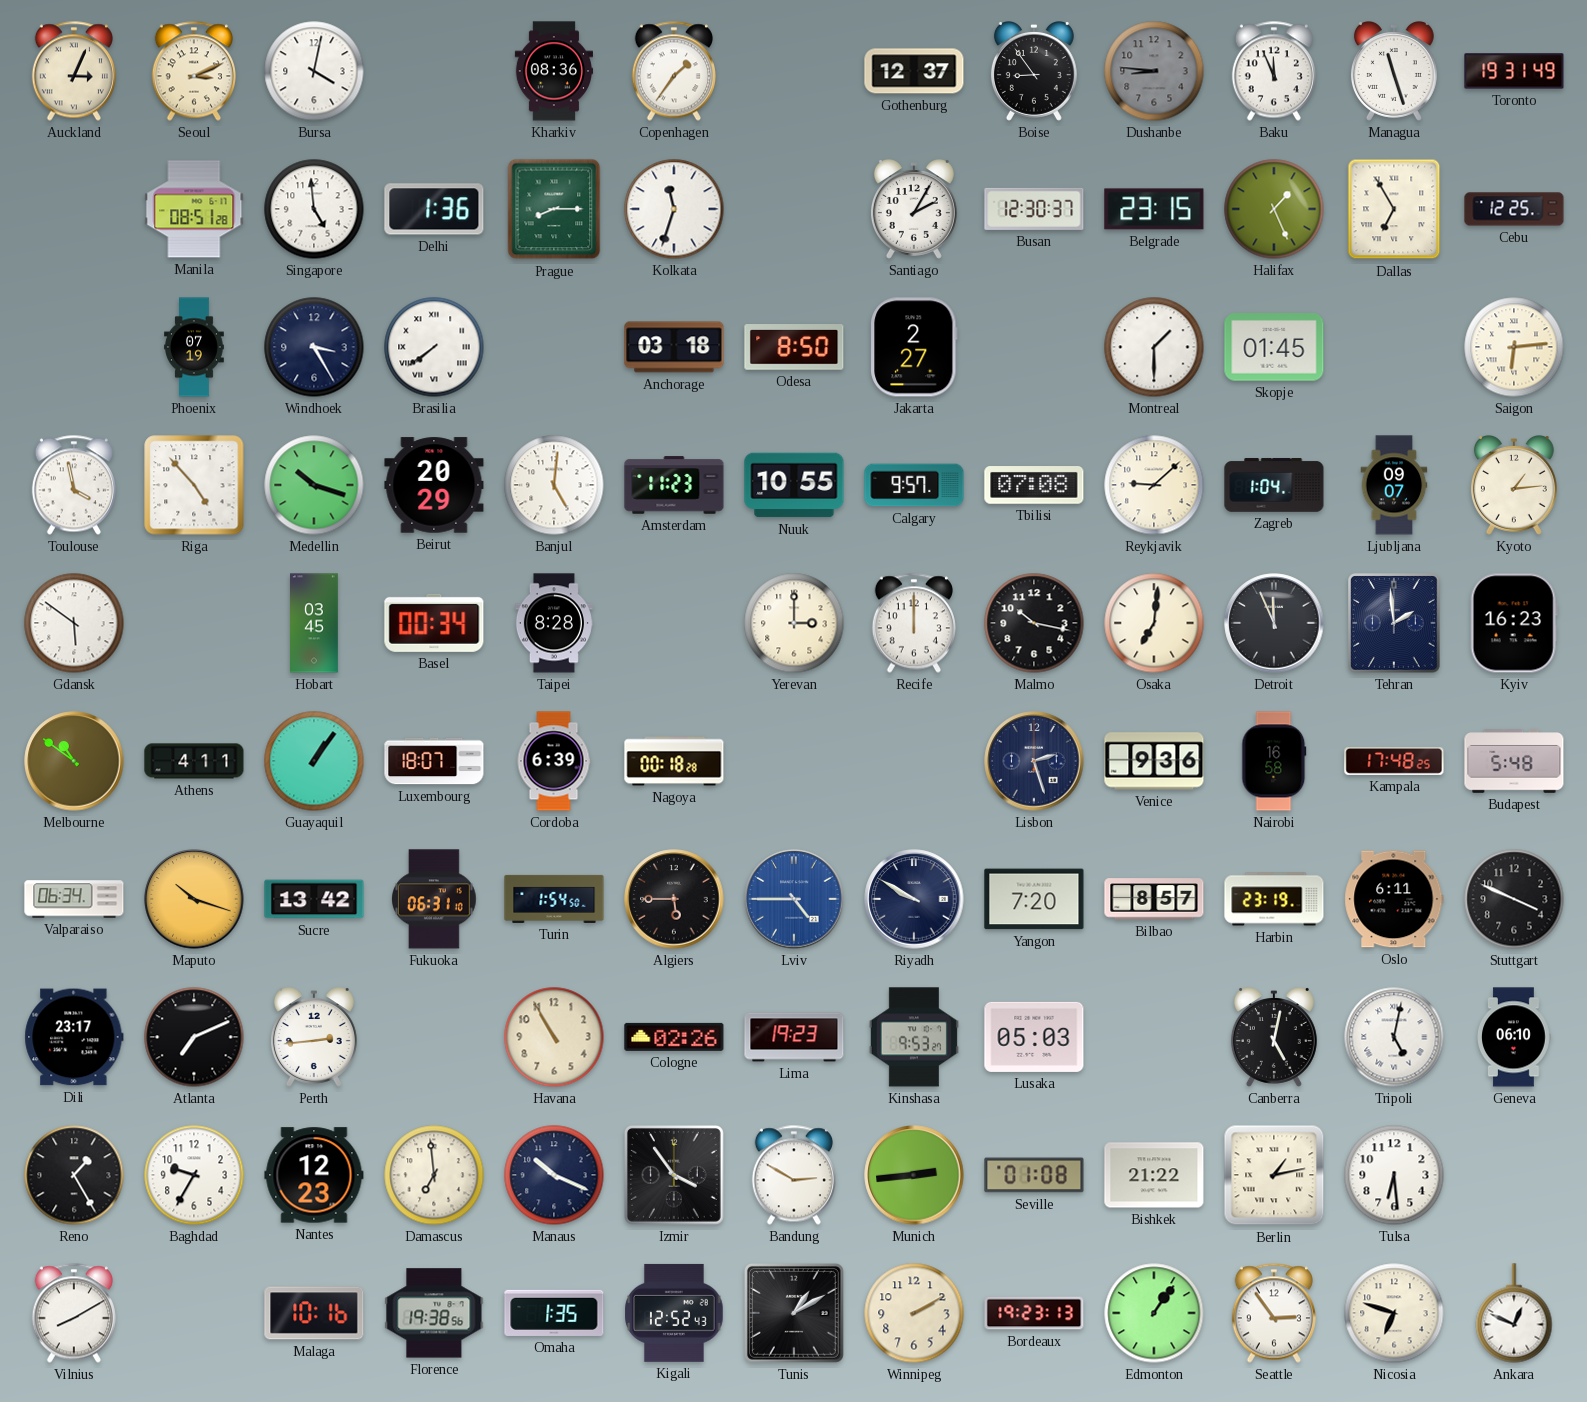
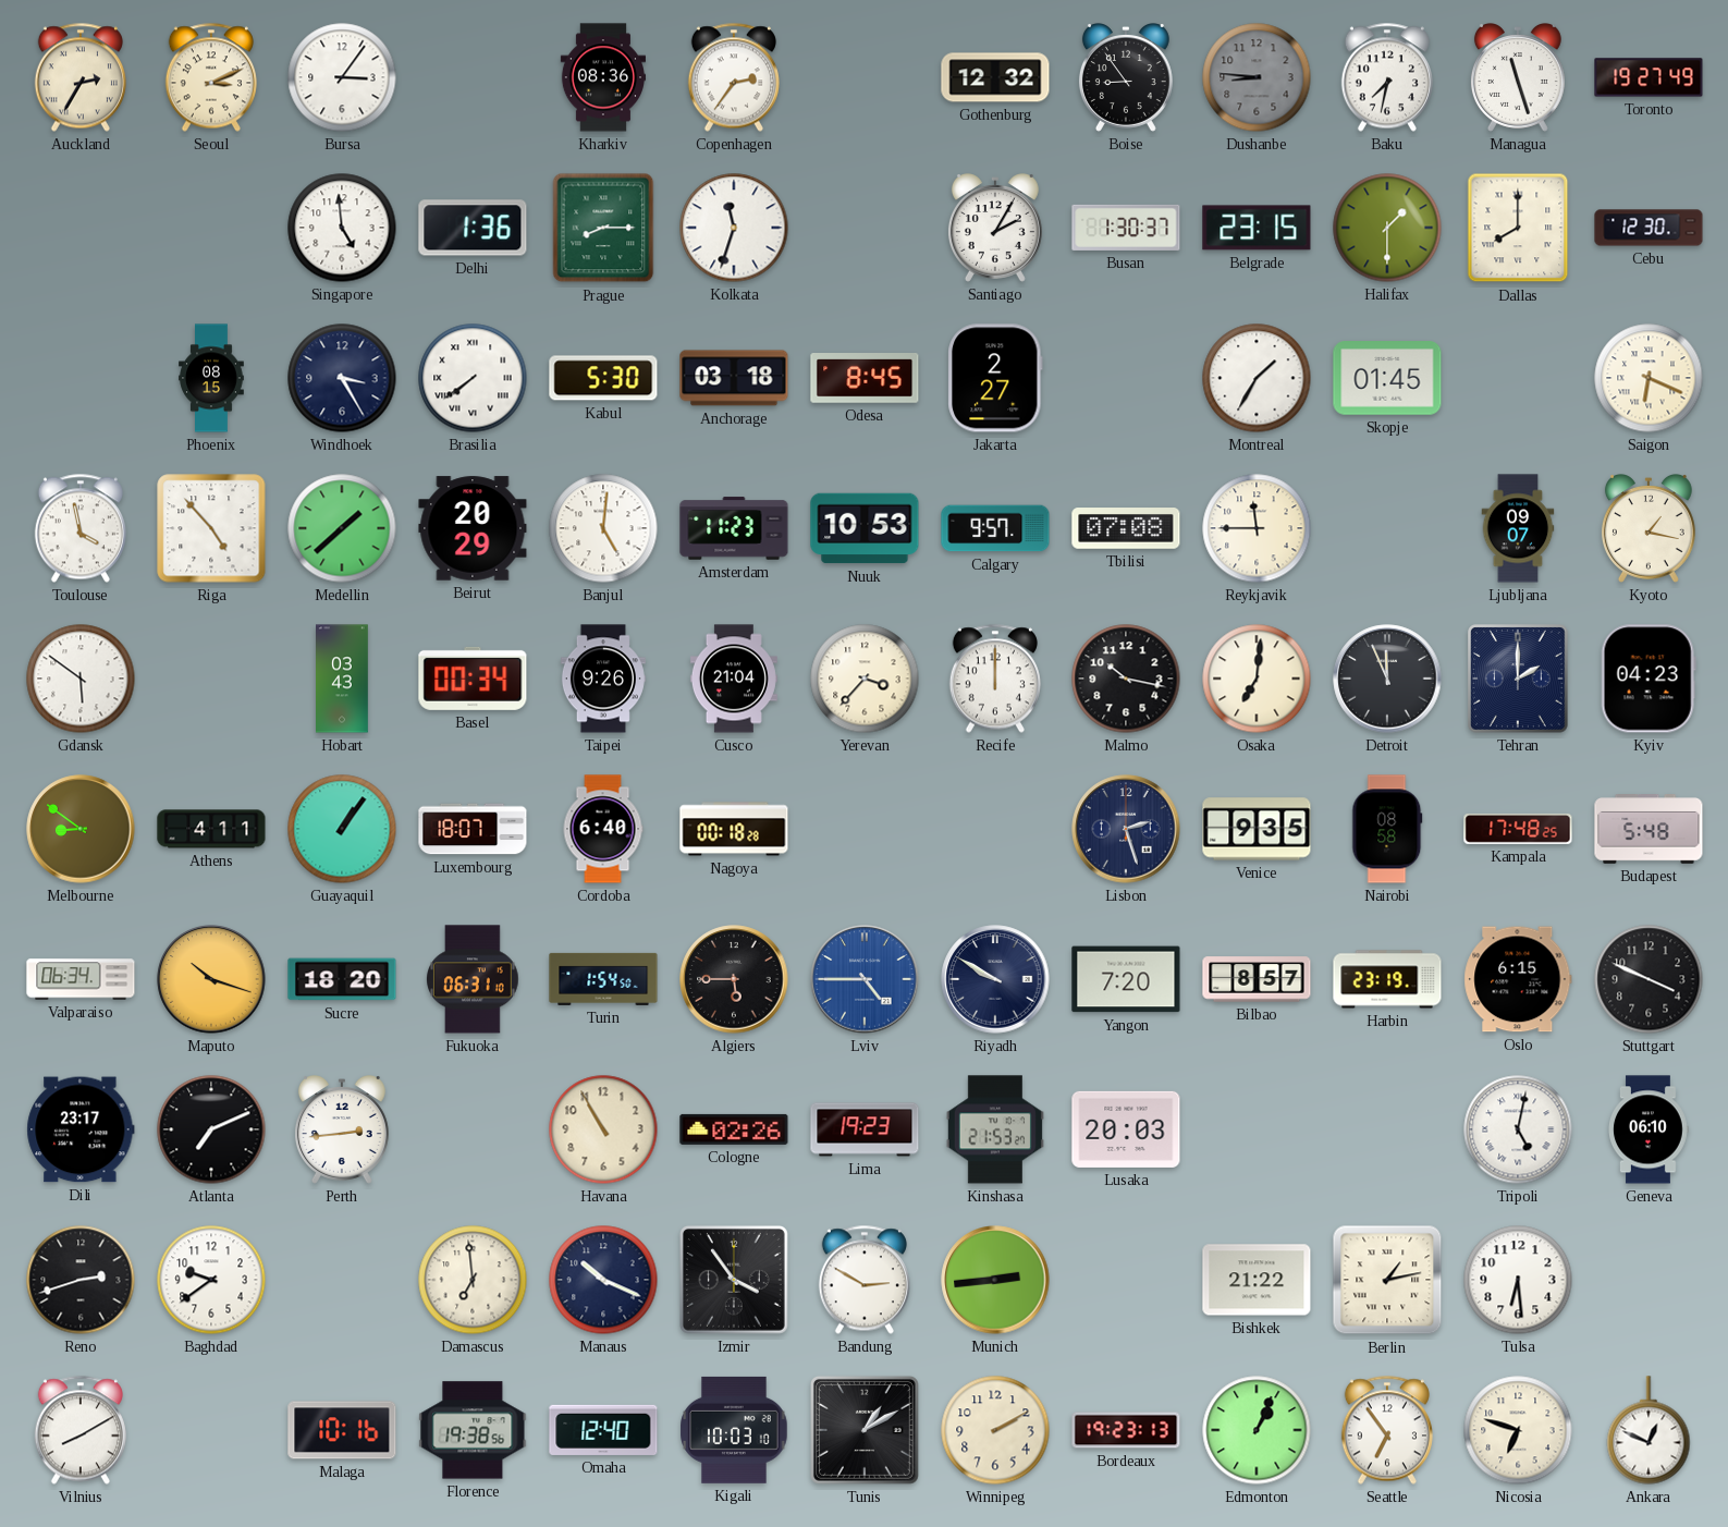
Auckland: 3:04 -> 2:35 (81, 77)
Bursa: 4:02 -> 3:06 (342, 77)
Copenhagen: 1:36 -> 2:36 (734, 77)
Gothenburg: 12:37 -> 12:32 (995, 77)
Baku: 11:56 -> 7:32 (1387, 77)
Toronto: 19:31 -> 19:27 (1649, 77)
Manila: 08:51 -> none (194, 209)
Busan: 12:30 -> 1:30 (1126, 228)
Halifax: 1:26 -> 1:30 (1387, 228)
Dallas: 6:55 -> 8:00 (1518, 228)
Cebu: 12:25 -> 12:30 (1649, 228)
Phoenix: 07:19 -> 08:15 (211, 378)
Kabul: none -> 5:30 (603, 378)
Odesa: 8:50 -> 8:45 (865, 379)
Montreal: 1:30 -> 1:35 (1257, 378)
Saigon: 6:14 -> 6:19 (1649, 378)
Medellin: 10:18 -> 1:38 (342, 528)
Nuuk: 10:55 -> 10:53 (865, 528)
Reykjavik: 9:08 -> 11:45 (1257, 528)
Zagreb: 1:04 -> none (1274, 485)
Kyoto: 1:14 -> 1:17 (1649, 529)
Hobart: 03:45 -> 03:43 (343, 679)
Taipei: 8:28 -> 9:26 (603, 679)
Cusco: none -> 21:04 (734, 679)
Yerevan: 3:00 -> 3:37 (865, 679)
Tehran: 1:59 -> 2:00 (1518, 679)
Kyiv: 16:23 -> 04:23 (1649, 679)
Melbourne: 10:51 -> 8:51 (81, 829)
Cordoba: 6:39 -> 6:40 (603, 829)
Venice: 9:36 -> 9:35 (1257, 829)
Nairobi: 16:58 -> 08:58 (1387, 829)
Sucre: 13:42 -> 18:20 (342, 979)
Oslo: 6:11 -> 6:15 (1518, 979)
Kinshasa: 9:53 -> 21:53 (995, 1129)
Lusaka: 05:03 -> 20:03 (1126, 1129)
Canberra: 5:02 -> none (1274, 1038)
Reno: 1:25 -> 2:42 (81, 1280)
Baghdad: 9:35 -> 9:39 (211, 1280)
Nantes: 12:23 -> none (314, 1175)
Seville: 01:08 -> none (1034, 1175)
Omaha: 1:35 -> 12:40 (603, 1430)
Kigali: 12:52 -> 10:03 (734, 1430)
Edmonton: 1:06 -> 1:04 (1257, 1430)
Seattle: 2:54 -> 6:54 (1387, 1430)
